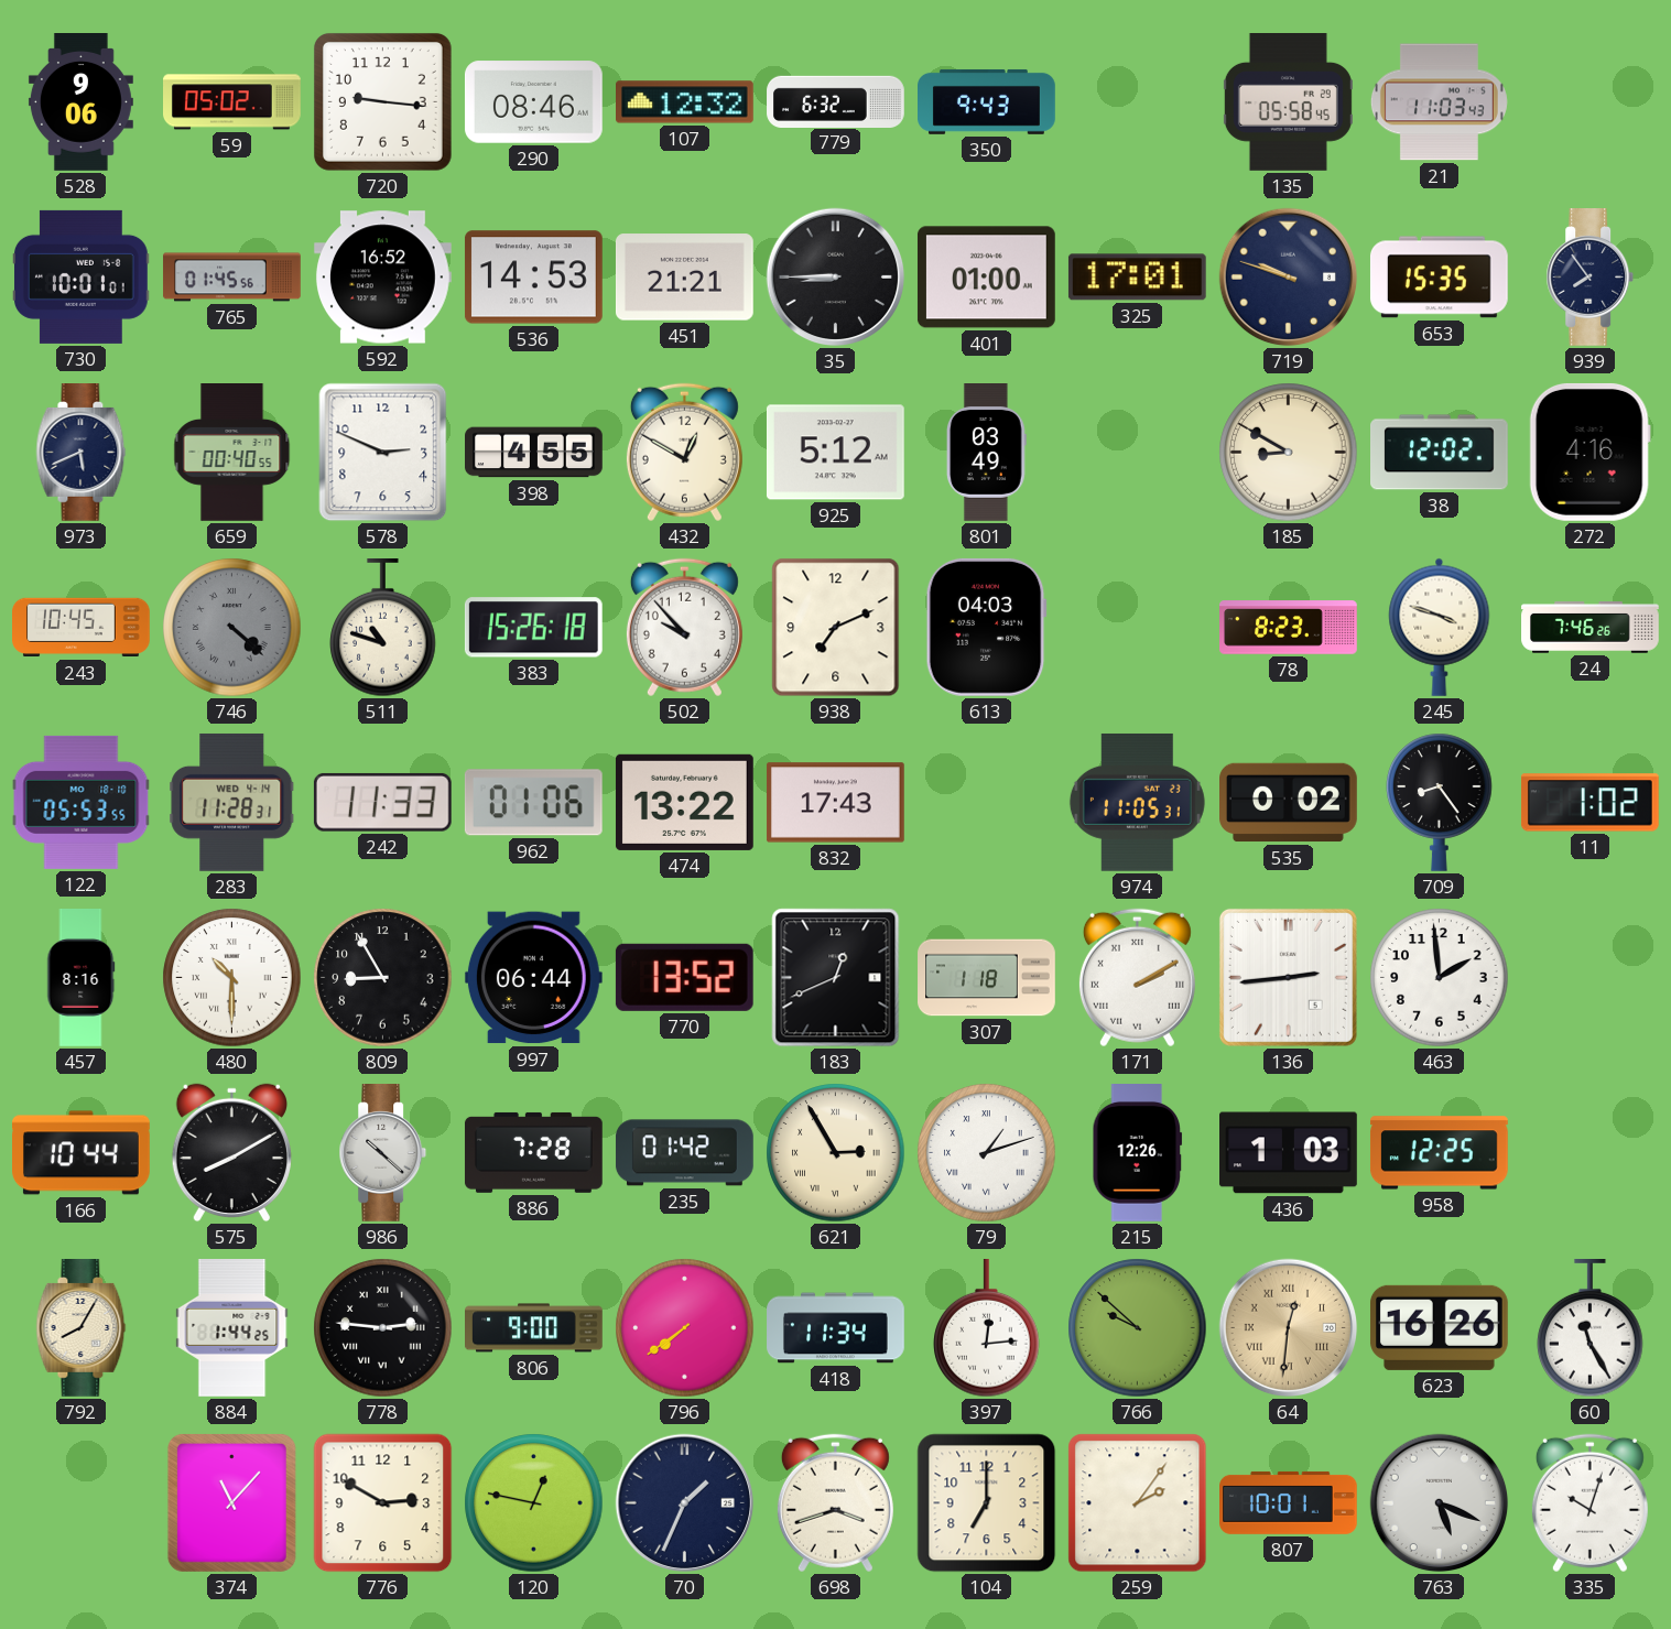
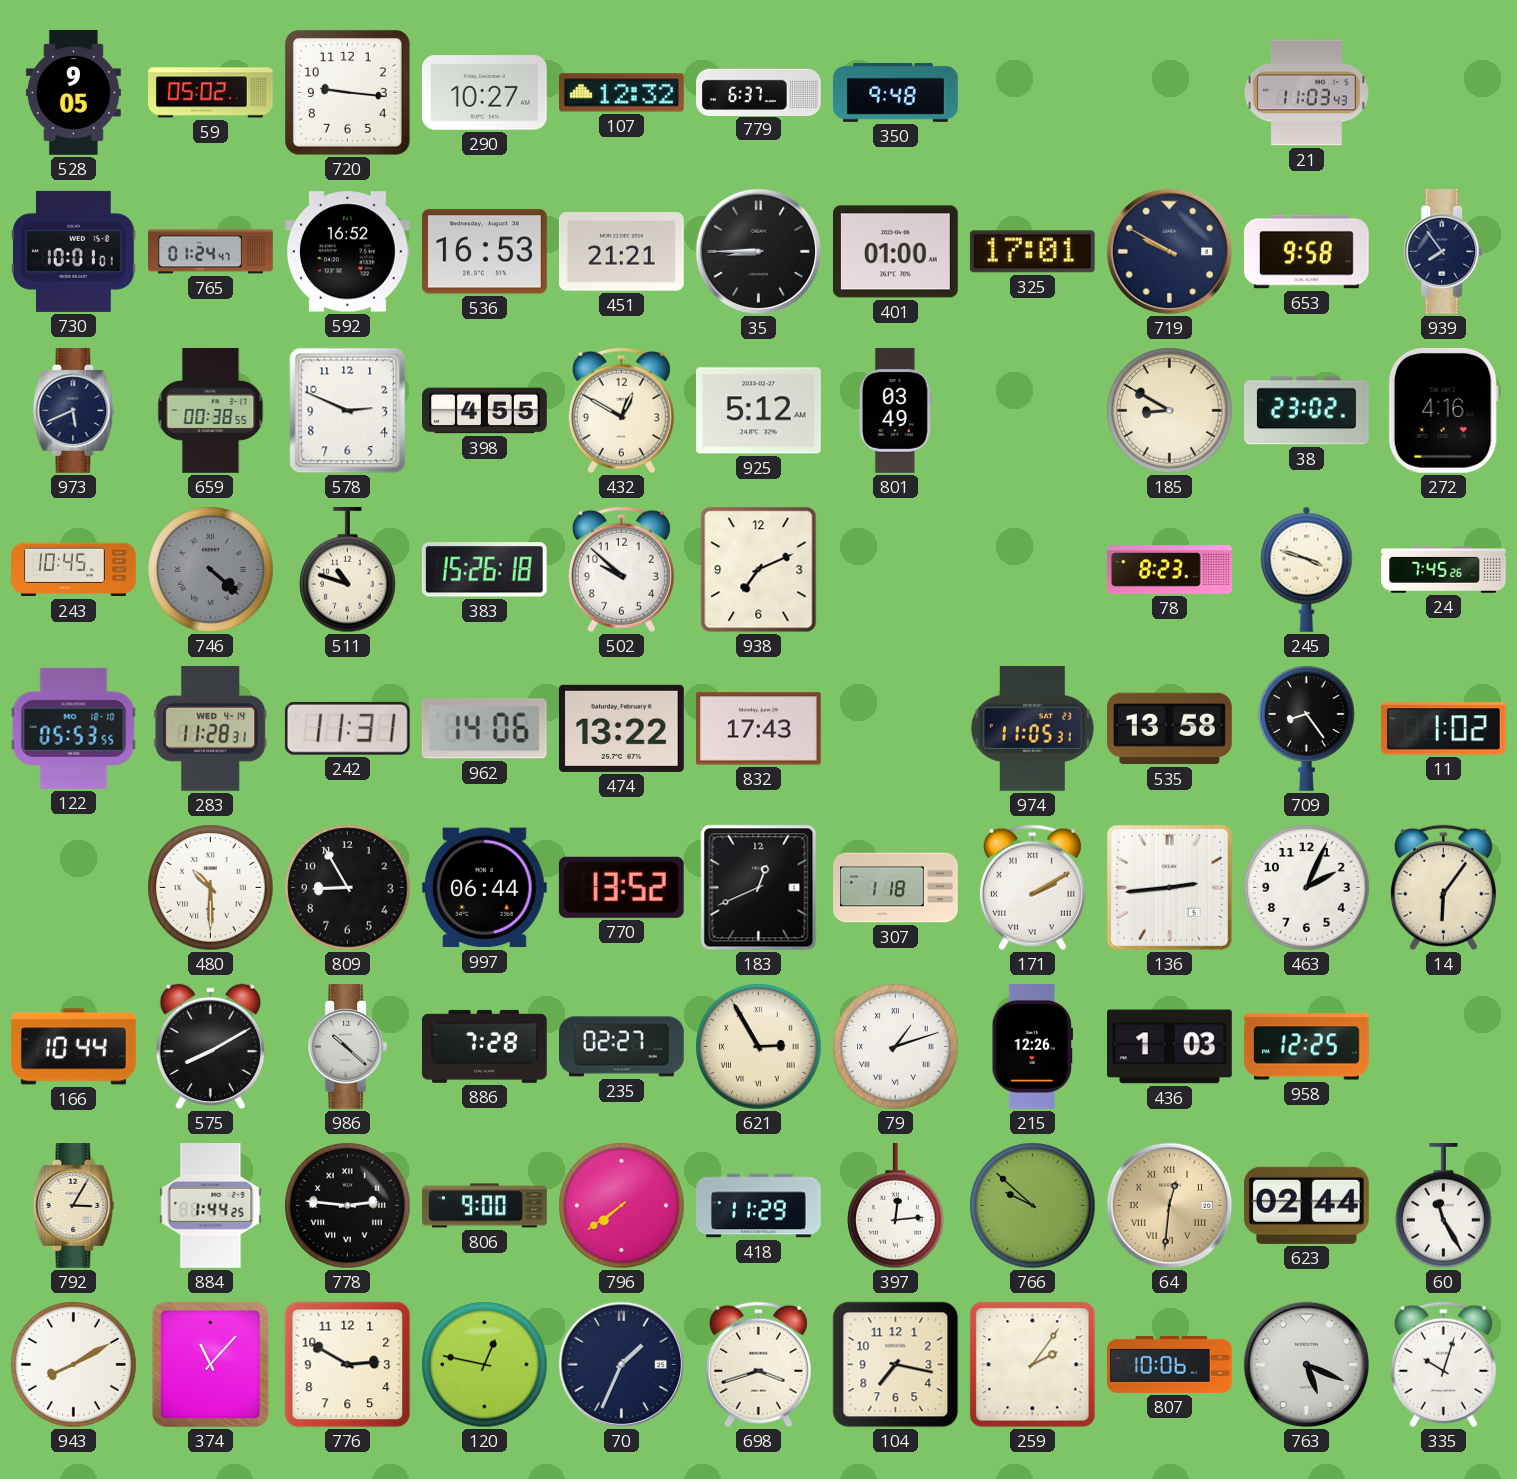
528: 9:06 -> 9:05 (73, 93)
290: 08:46 -> 10:27 (485, 93)
779: 6:32 -> 6:37 (759, 92)
350: 9:43 -> 9:48 (896, 92)
135: 05:58 -> none (1288, 102)
765: 01:45 -> 01:24 (211, 252)
536: 14:53 -> 16:53 (484, 252)
719: 9:48 -> 9:50 (1170, 252)
653: 15:35 -> 9:58 (1306, 252)
659: 00:40 -> 00:38 (211, 411)
38: 12:02 -> 23:02 (1307, 411)
502: 9:53 -> 9:52 (621, 570)
613: 04:03 -> none (986, 627)
24: 7:46 -> 7:45 (1444, 570)
242: 11:33 -> 11:31 (347, 728)
962: 01:06 -> 14:06 (484, 729)
535: 0:02 -> 13:58 (1170, 729)
457: 8:16 -> none (80, 978)
463: 1:59 -> 2:04 (1307, 888)
14: none -> 6:06 (1443, 888)
235: 01:42 -> 02:27 (621, 1047)
792: 8:05 -> 3:05 (74, 1206)
418: 11:34 -> 11:29 (759, 1206)
623: 16:26 -> 02:44 (1306, 1205)
943: none -> 8:10 (74, 1365)
104: 7:00 -> 7:17 (896, 1365)
807: 10:01 -> 10:06 (1170, 1364)
